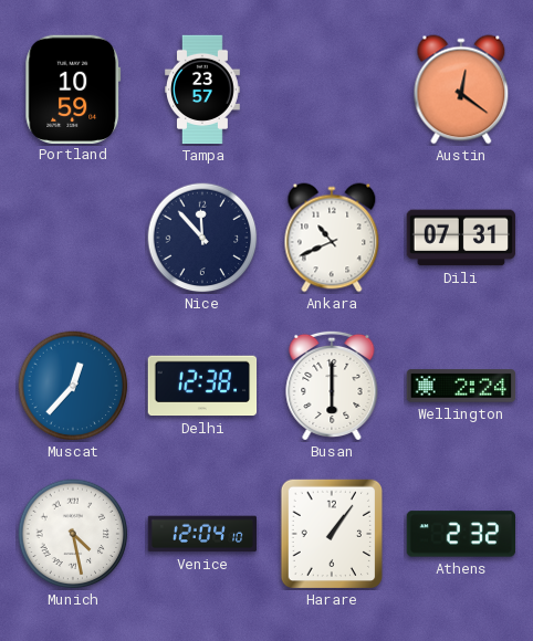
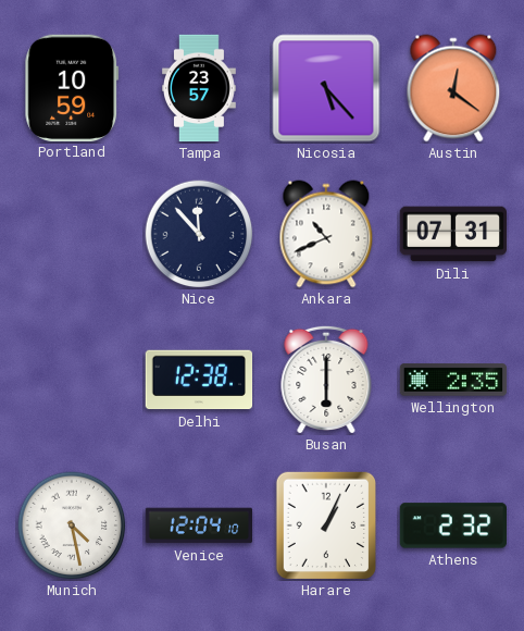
Nicosia: none -> 5:23 (326, 88)
Muscat: 12:37 -> none (73, 386)
Wellington: 2:24 -> 2:35 (453, 380)
Harare: 1:06 -> 1:04 (326, 525)
